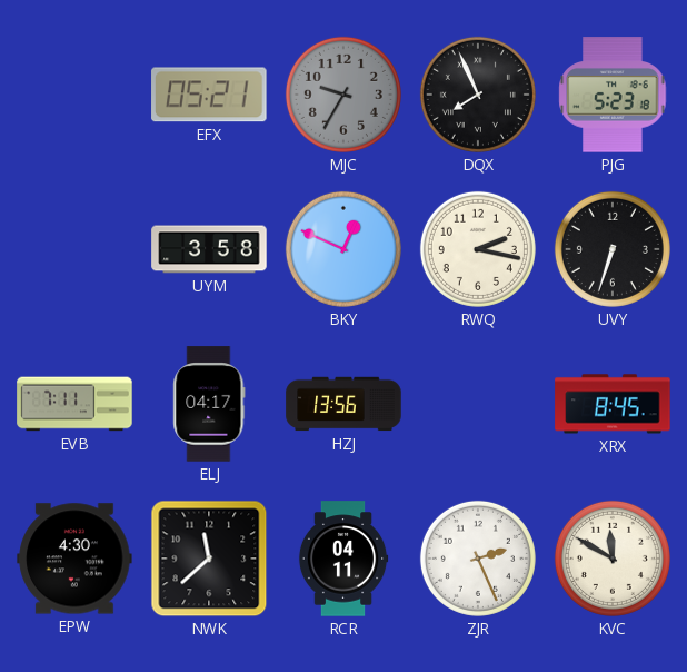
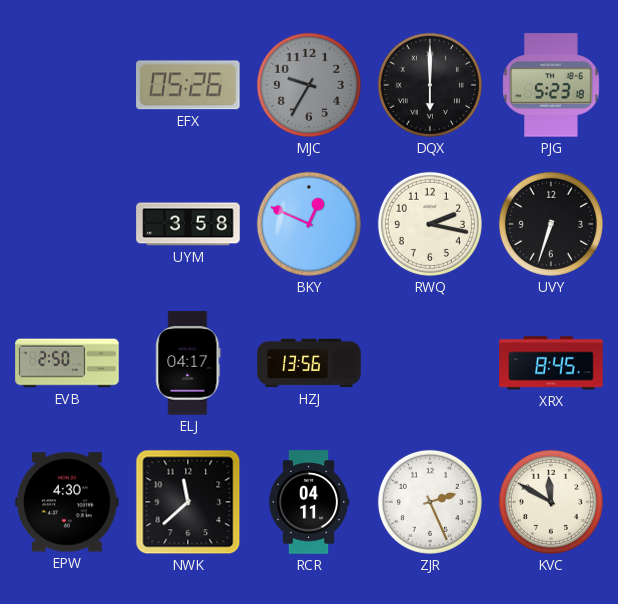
EFX: 05:21 -> 05:26 (188, 85)
DQX: 7:56 -> 6:00 (430, 85)
EVB: 7:11 -> 2:50 (67, 363)
